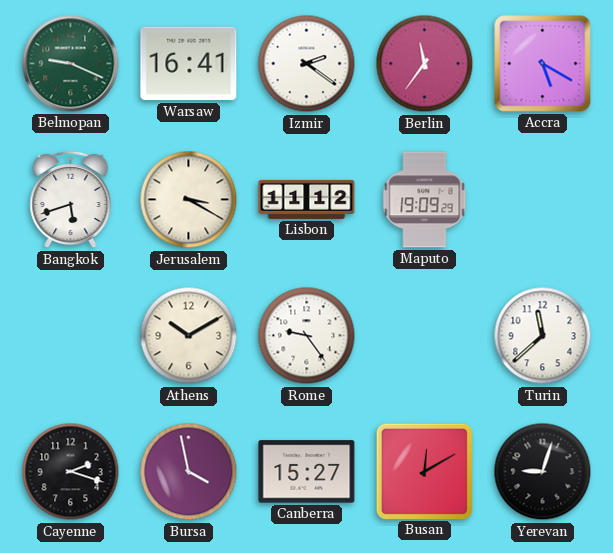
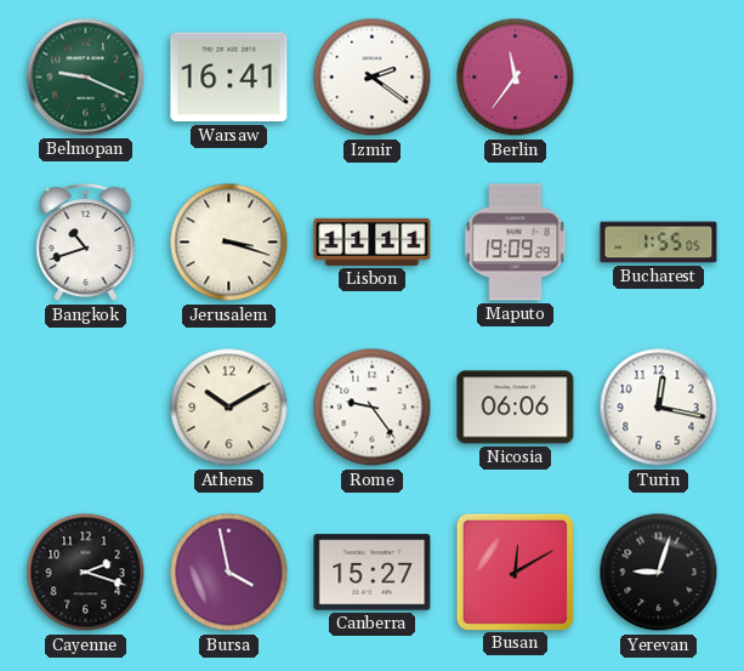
Accra: 5:20 -> none (543, 64)
Bangkok: 5:42 -> 10:42 (86, 243)
Jerusalem: 3:20 -> 3:18 (229, 243)
Lisbon: 11:12 -> 11:11 (373, 241)
Bucharest: none -> 1:55 (659, 243)
Nicosia: none -> 06:06 (516, 408)
Turin: 11:38 -> 12:17 (659, 408)
